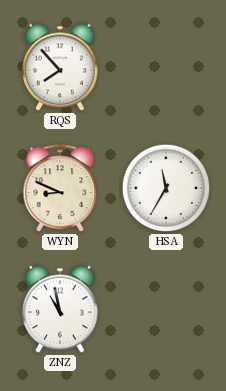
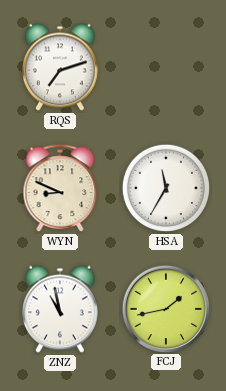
RQS: 7:53 -> 7:12 (61, 67)
FCJ: none -> 1:43 (165, 308)
